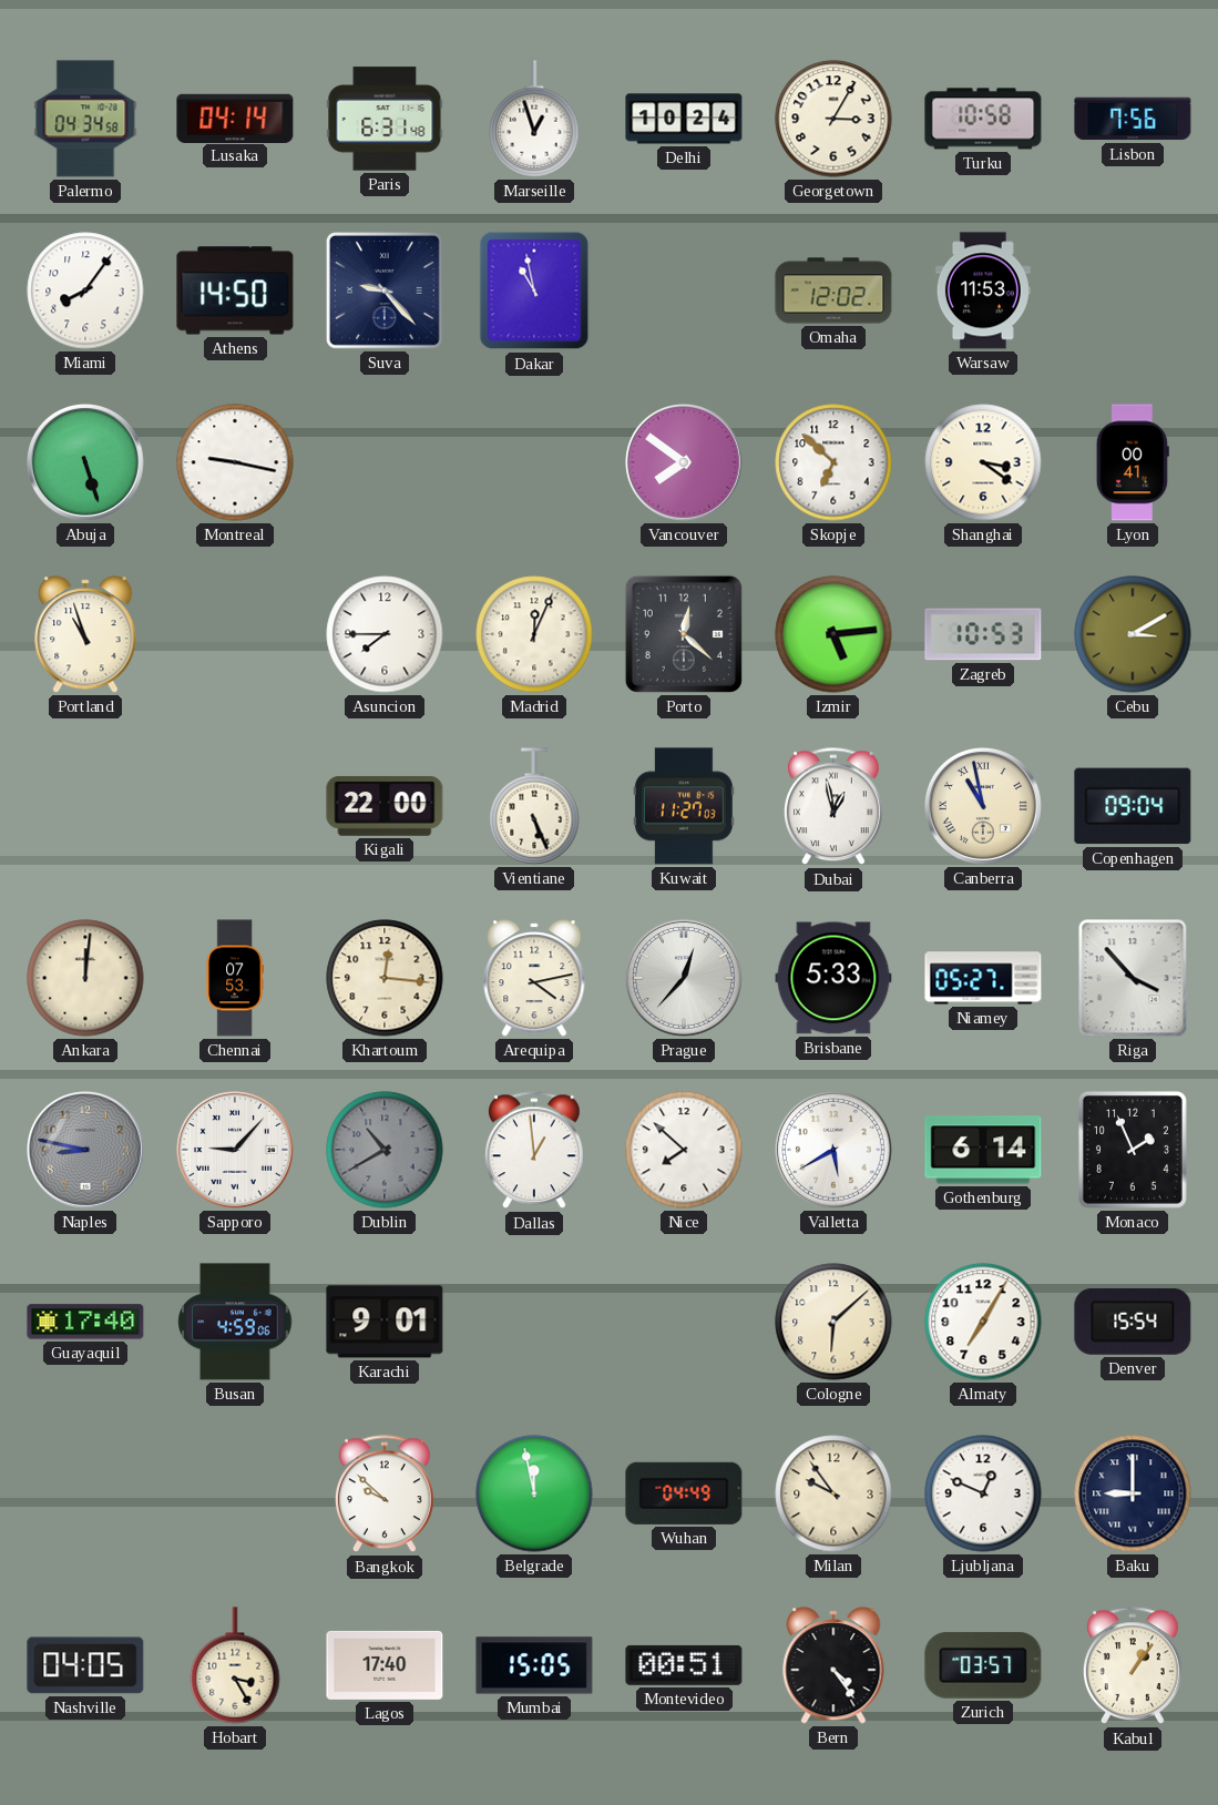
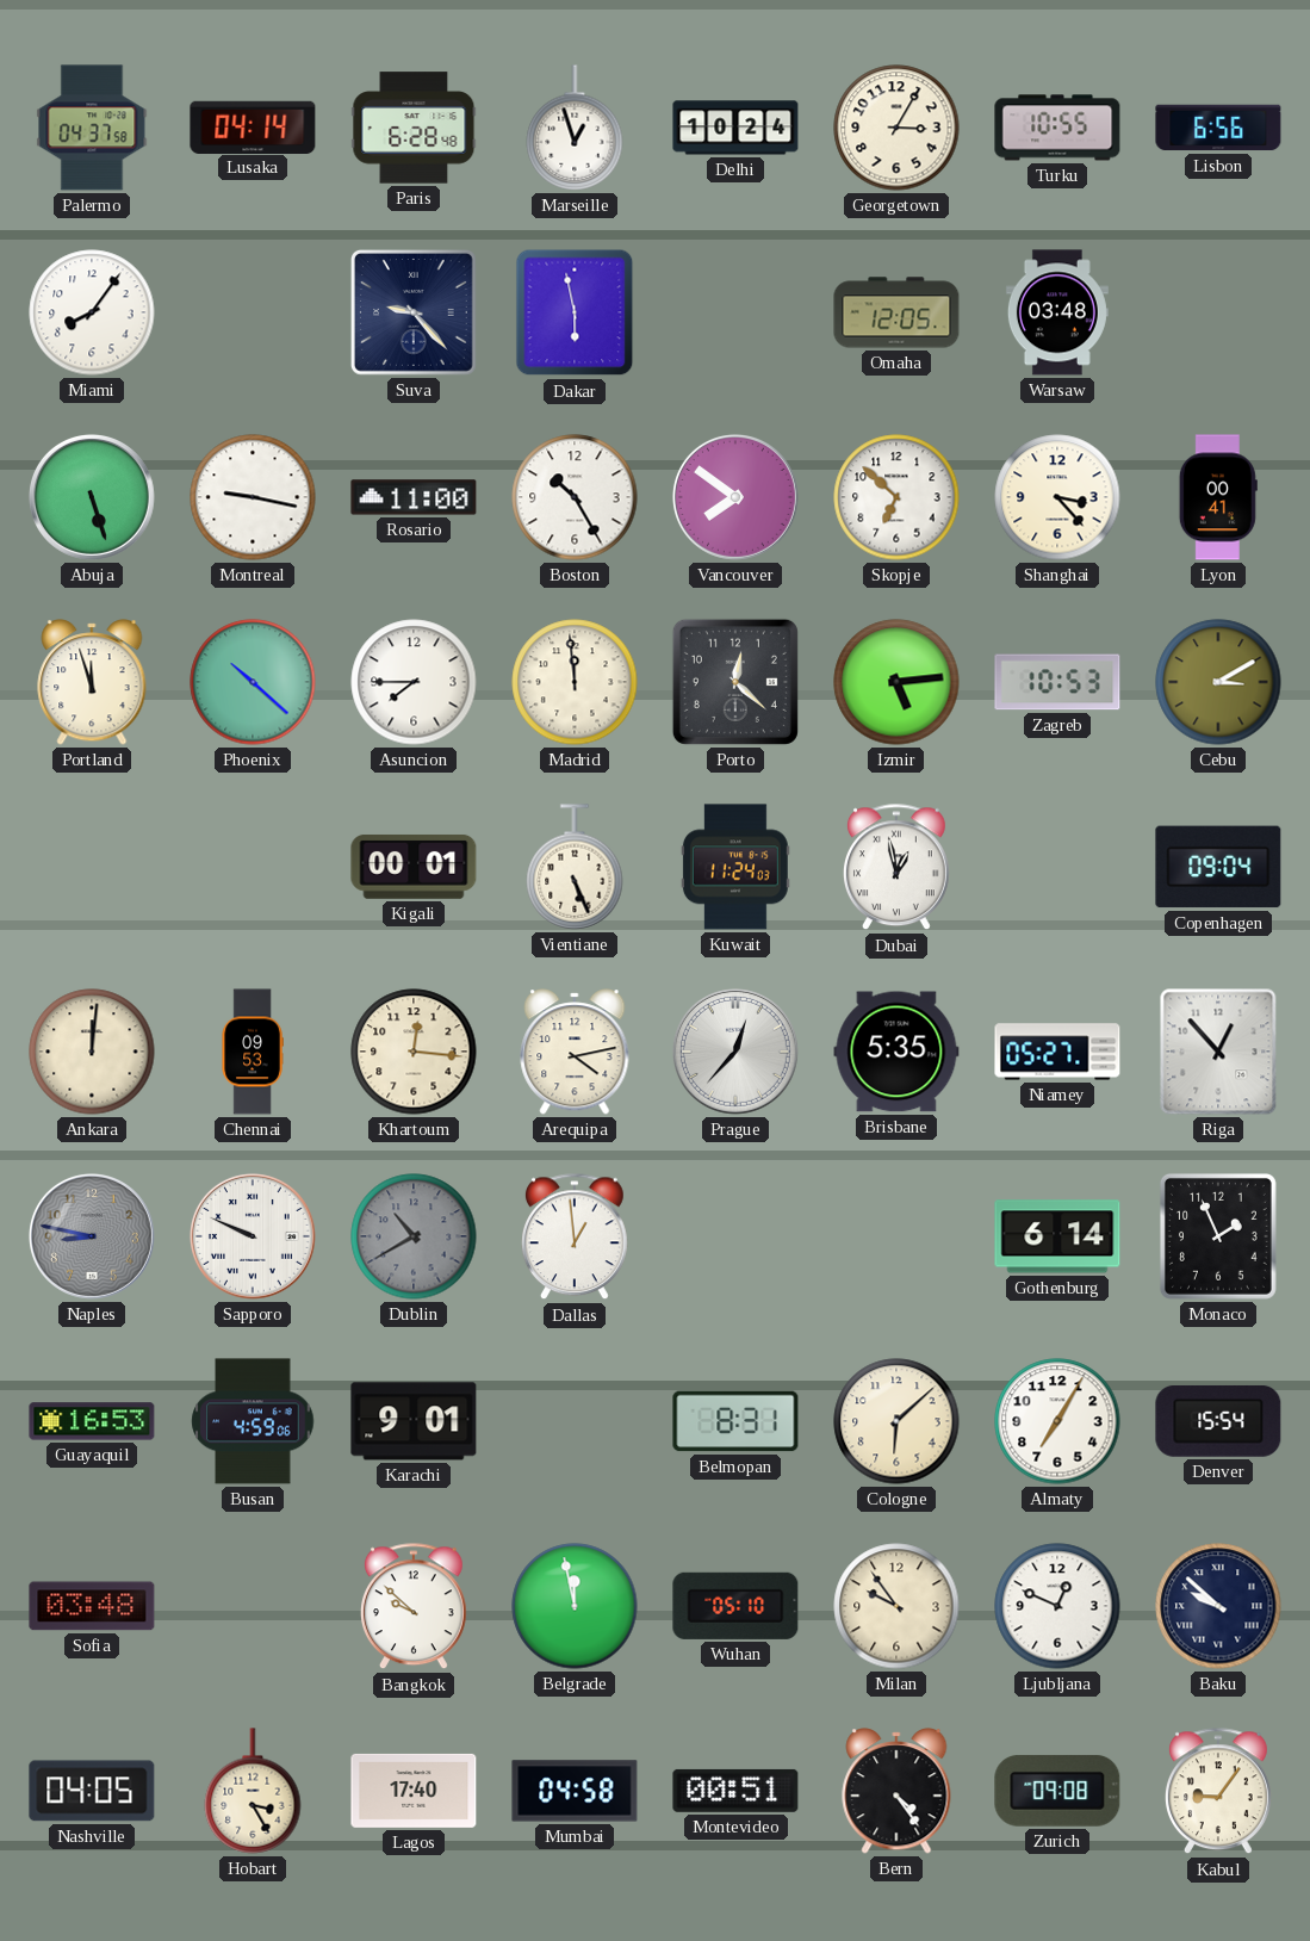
Palermo: 04:34 -> 04:37 (92, 128)
Paris: 6:31 -> 6:28 (414, 128)
Turku: 10:58 -> 10:55 (1057, 128)
Lisbon: 7:56 -> 6:56 (1218, 128)
Athens: 14:50 -> none (235, 290)
Dakar: 10:58 -> 5:58 (575, 312)
Omaha: 12:02 -> 12:05 (896, 312)
Warsaw: 11:53 -> 03:48 (1057, 312)
Rosario: none -> 11:00 (414, 497)
Boston: none -> 10:25 (575, 497)
Shanghai: 3:21 -> 3:23 (1057, 497)
Portland: 10:57 -> 11:57 (92, 682)
Phoenix: none -> 10:22 (253, 682)
Madrid: 12:04 -> 11:59 (575, 682)
Kigali: 22:00 -> 00:01 (414, 867)
Kuwait: 11:27 -> 11:24 (735, 867)
Canberra: 10:58 -> none (983, 806)
Chennai: 07:53 -> 09:53 (253, 1052)
Brisbane: 5:33 -> 5:35 (896, 1052)
Riga: 3:53 -> 12:53 (1218, 1052)
Sapporo: 9:07 -> 9:49 (253, 1236)
Nice: 7:52 -> none (684, 1150)
Valletta: 5:40 -> none (833, 1150)
Guayaquil: 17:40 -> 16:53 (92, 1421)
Belmopan: none -> 8:31 (735, 1421)
Sofia: none -> 03:48 (92, 1606)
Wuhan: 04:49 -> 05:10 (735, 1606)
Baku: 9:00 -> 9:52 (1218, 1606)
Mumbai: 15:05 -> 04:58 (575, 1791)
Zurich: 03:57 -> 09:08 (1057, 1791)
Kabul: 1:06 -> 9:06 (1219, 1792)
